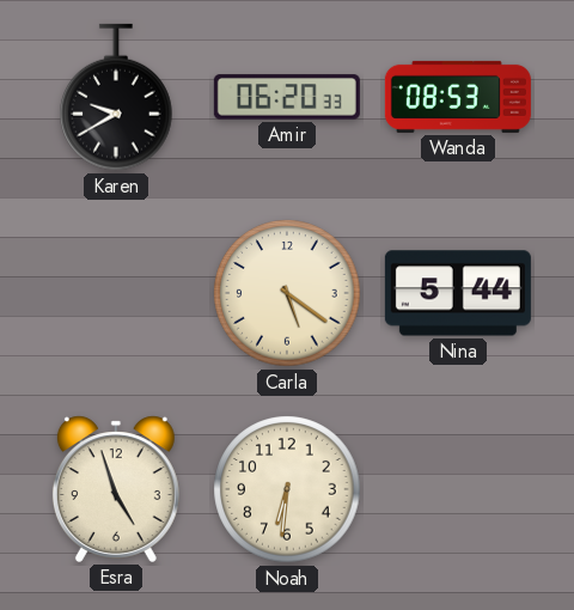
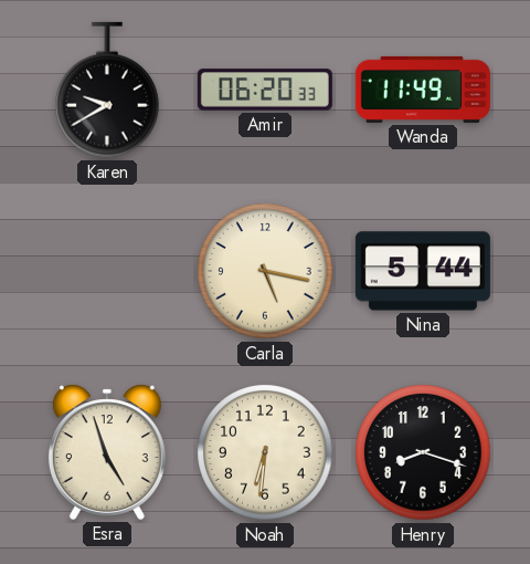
Wanda: 08:53 -> 11:49 (423, 90)
Carla: 5:21 -> 5:17 (265, 271)
Henry: none -> 8:18 (423, 452)
